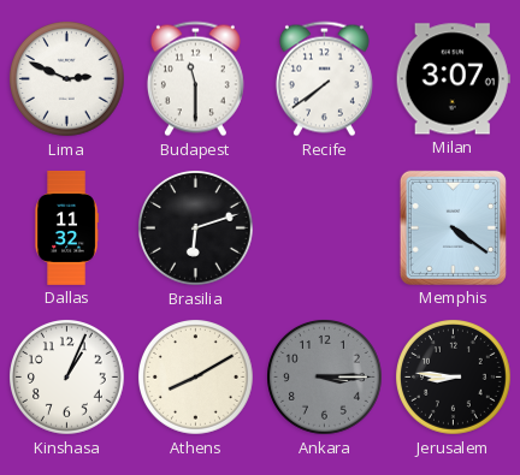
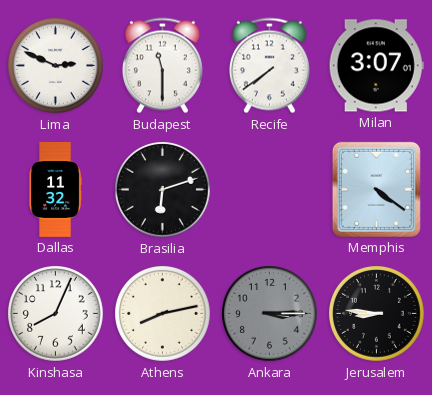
Kinshasa: 1:04 -> 8:04 (56, 314)
Athens: 8:10 -> 8:13 (163, 314)
